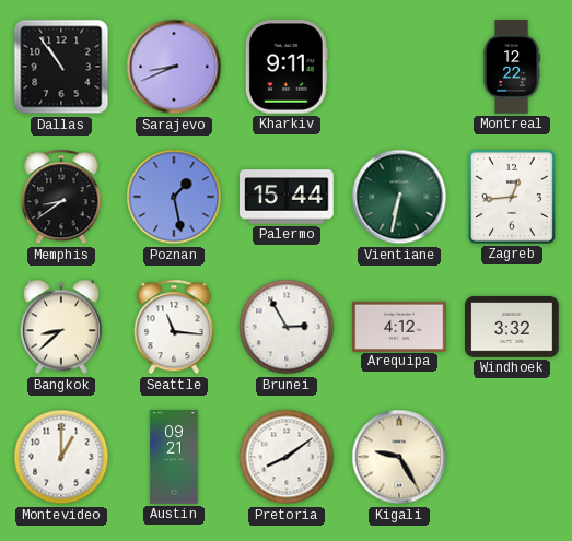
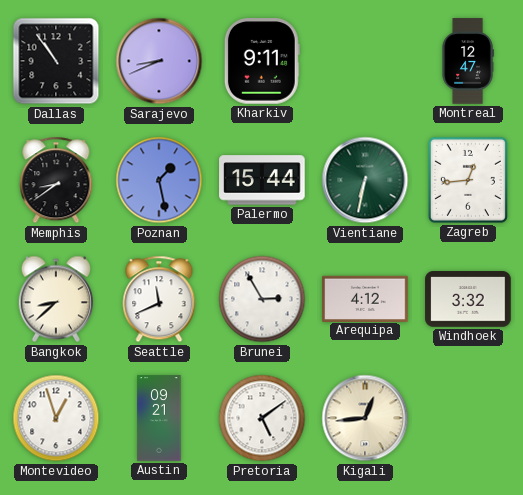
Montreal: 12:22 -> 12:47 (468, 61)
Seattle: 11:16 -> 11:41 (159, 299)
Montevideo: 1:00 -> 12:57 (56, 418)
Pretoria: 8:09 -> 5:09 (262, 418)
Kigali: 9:25 -> 12:44 (365, 418)
